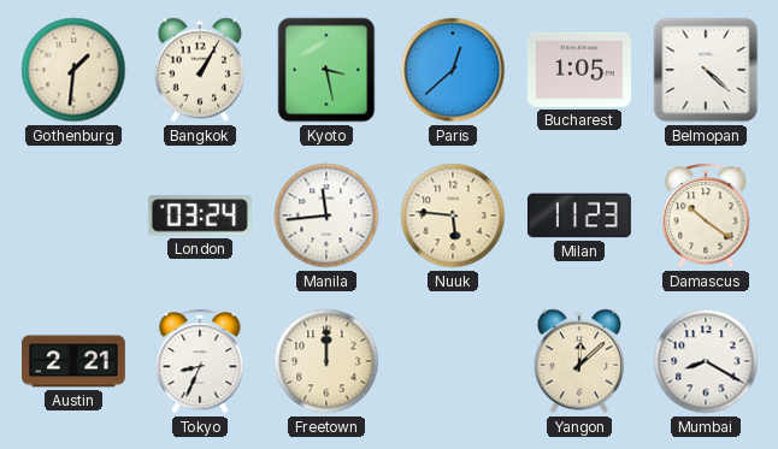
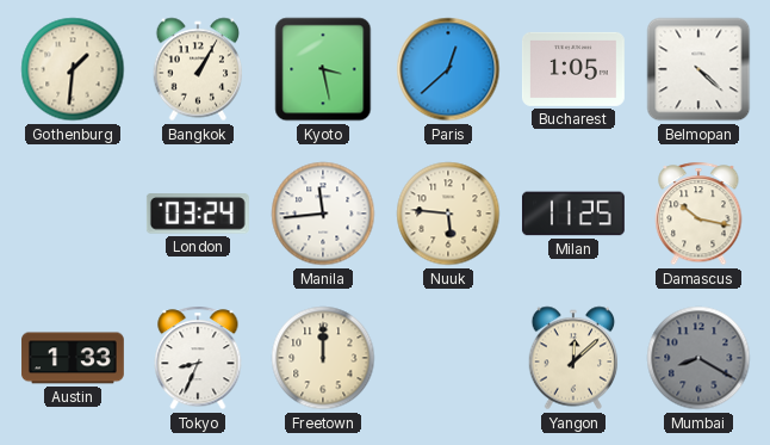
Milan: 11:23 -> 11:25 (573, 214)
Damascus: 10:21 -> 10:17 (698, 214)
Austin: 2:21 -> 1:33 (74, 358)
Mumbai dial: white -> grey (698, 358)
